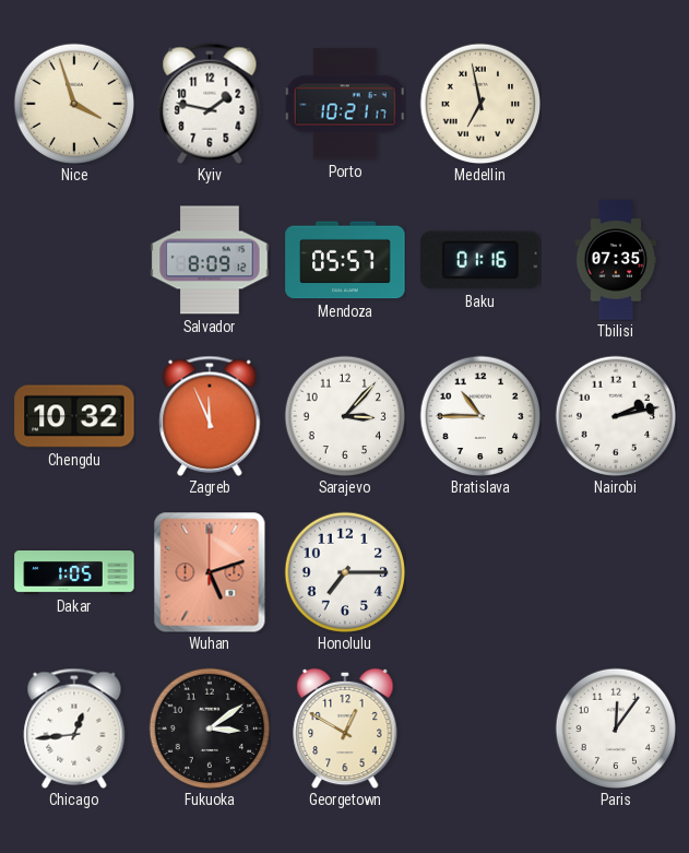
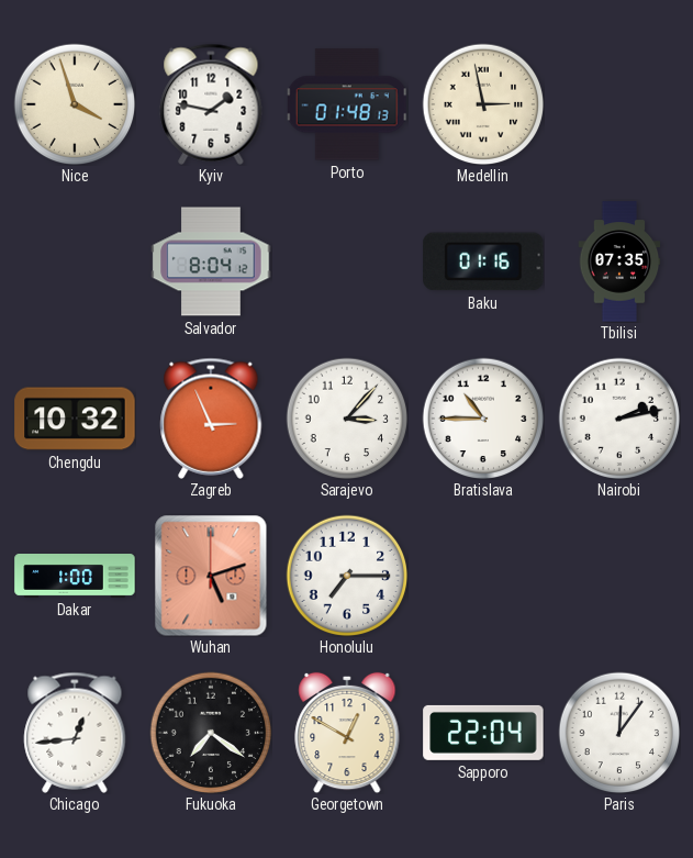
Porto: 10:21 -> 01:48 (347, 104)
Medellin: 6:58 -> 2:58 (483, 104)
Salvador: 8:09 -> 8:04 (211, 261)
Mendoza: 05:57 -> none (345, 260)
Zagreb: 11:56 -> 2:56 (211, 419)
Dakar: 1:05 -> 1:00 (75, 577)
Fukuoka: 3:09 -> 7:21 (211, 733)
Sapporo: none -> 22:04 (483, 733)
